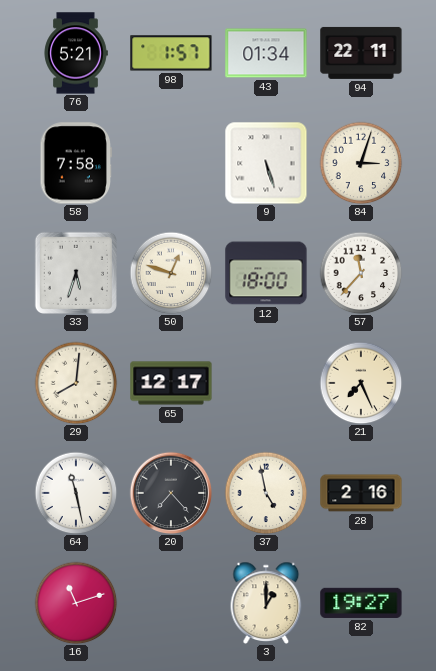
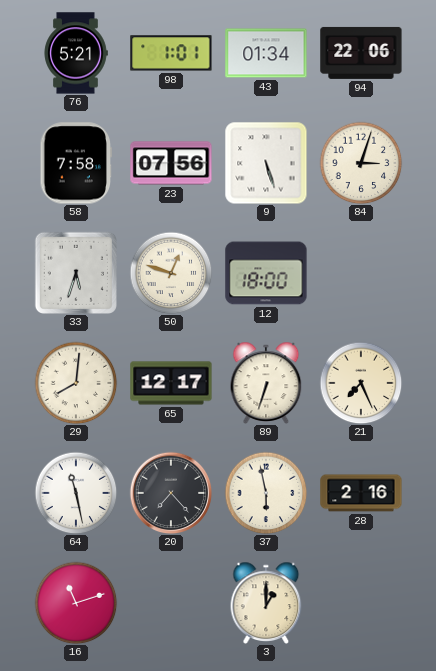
98: 1:57 -> 1:01 (171, 53)
94: 22:11 -> 22:06 (361, 53)
23: none -> 07:56 (171, 163)
57: 11:37 -> none (361, 273)
89: none -> 6:33 (266, 383)
37: 4:58 -> 5:58 (266, 493)
82: 19:27 -> none (361, 603)
